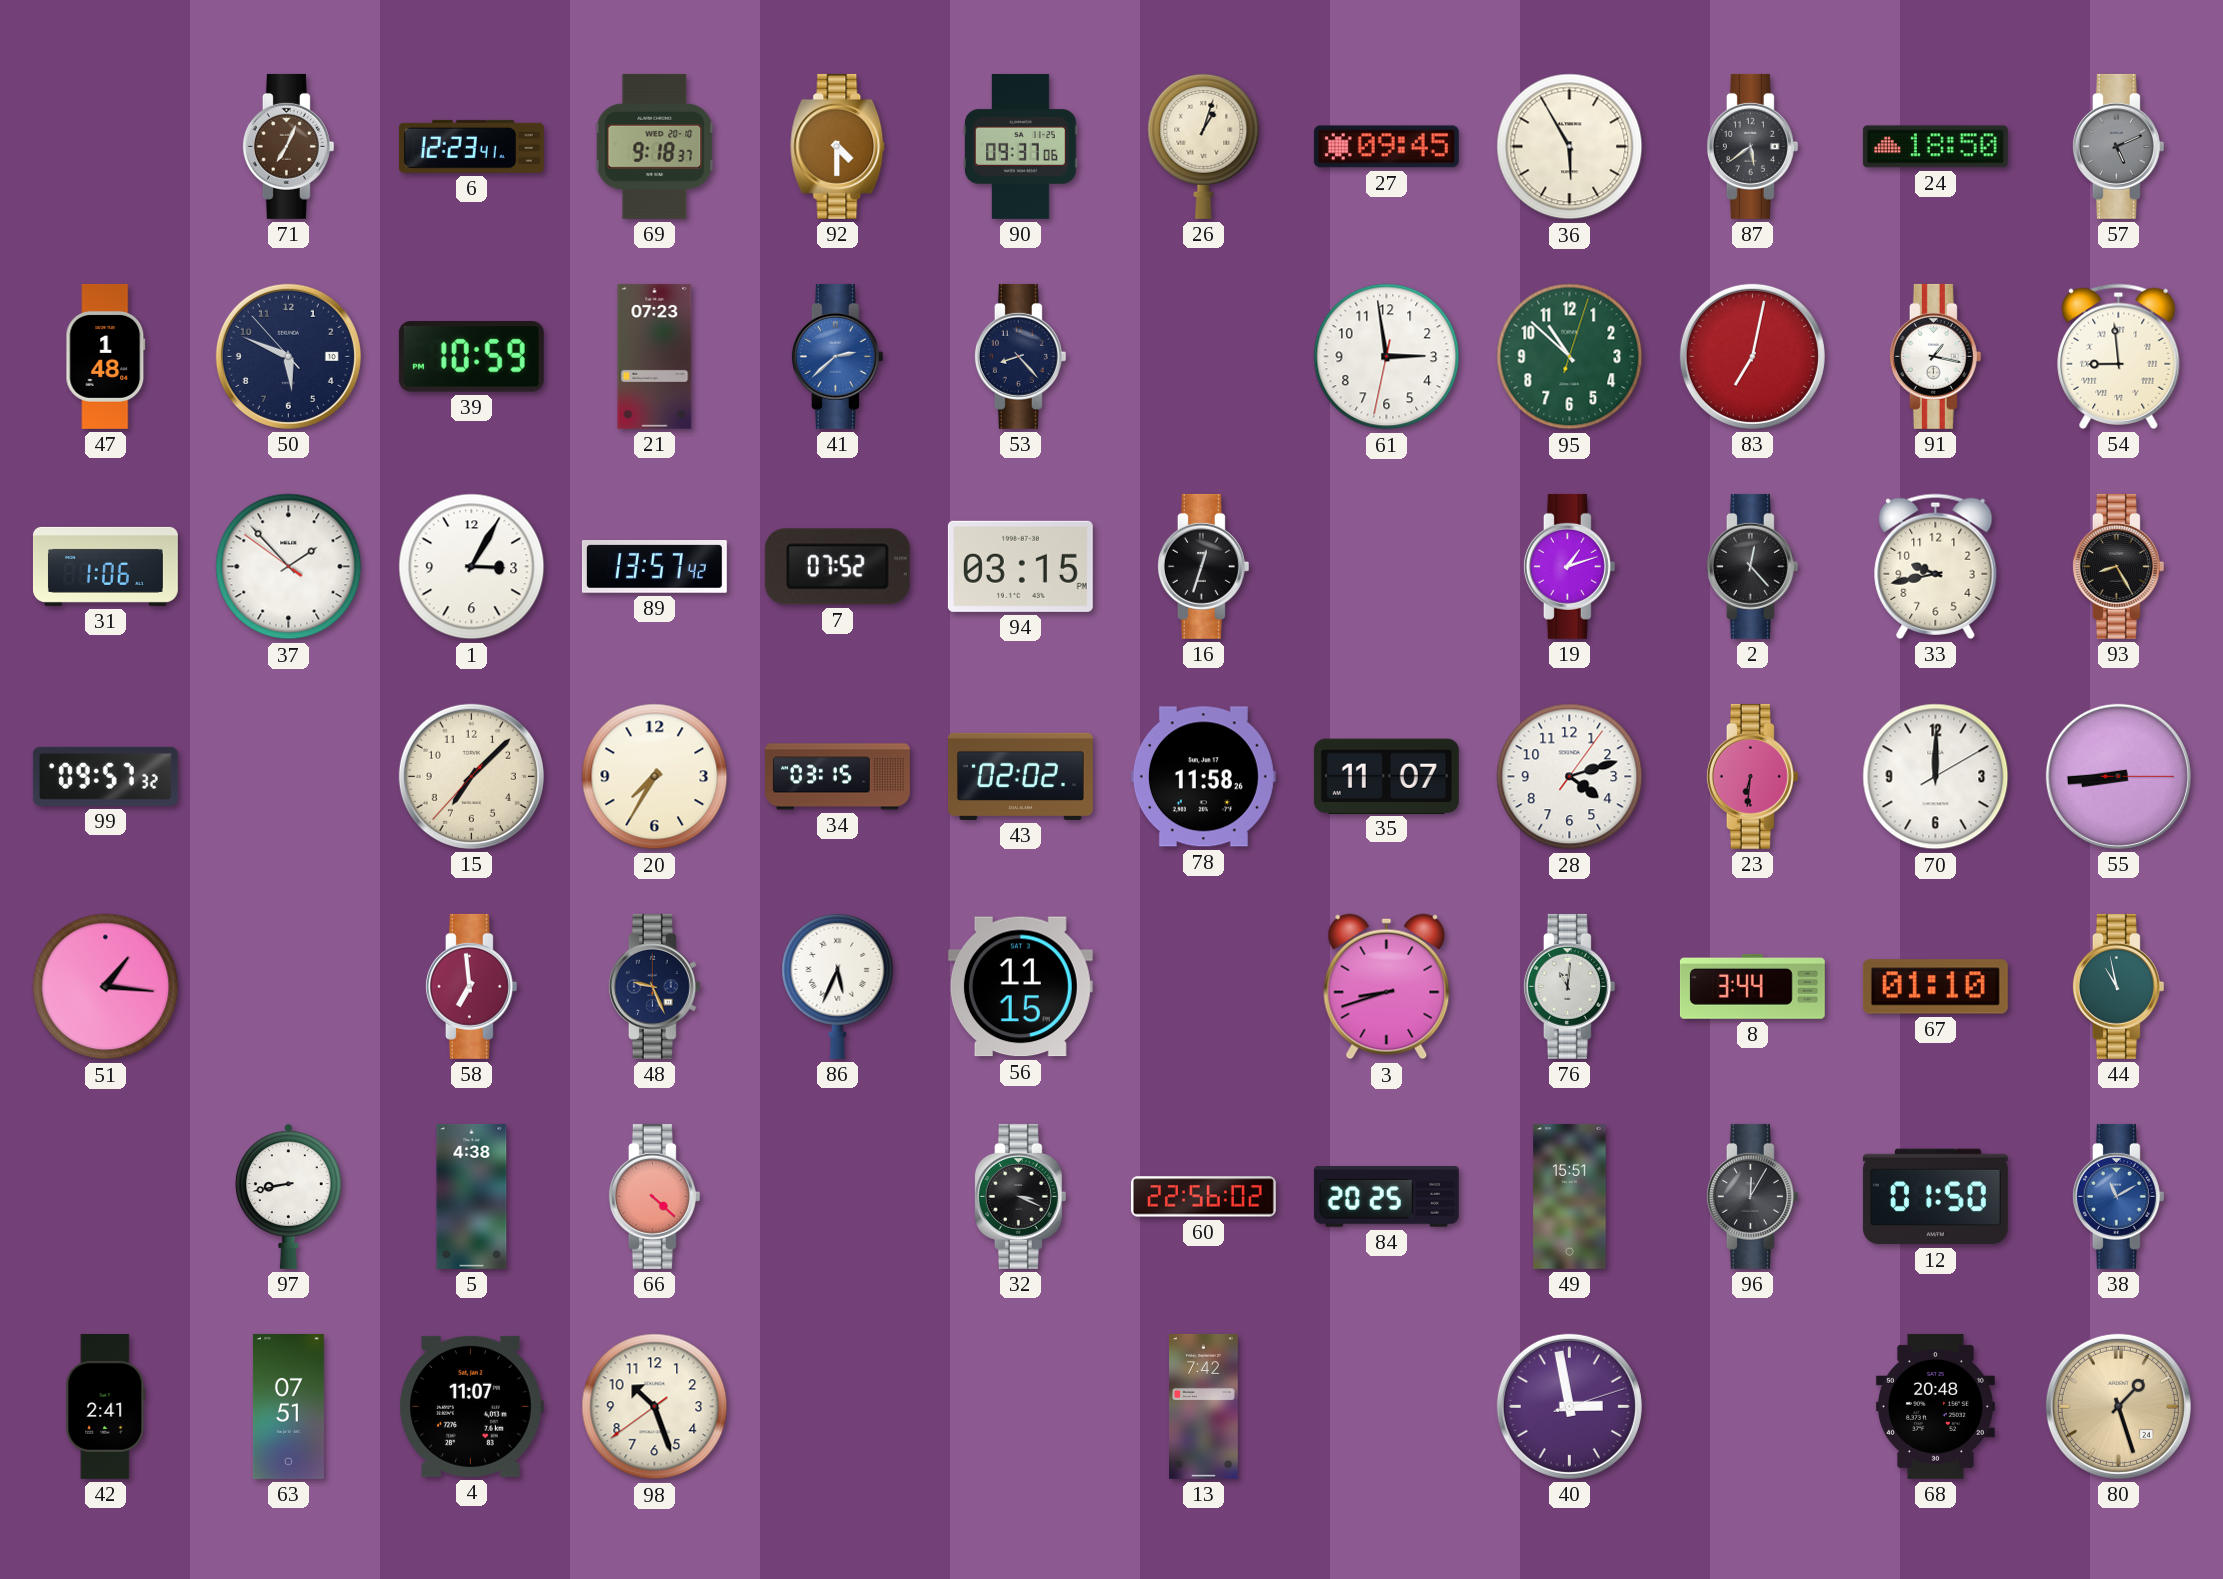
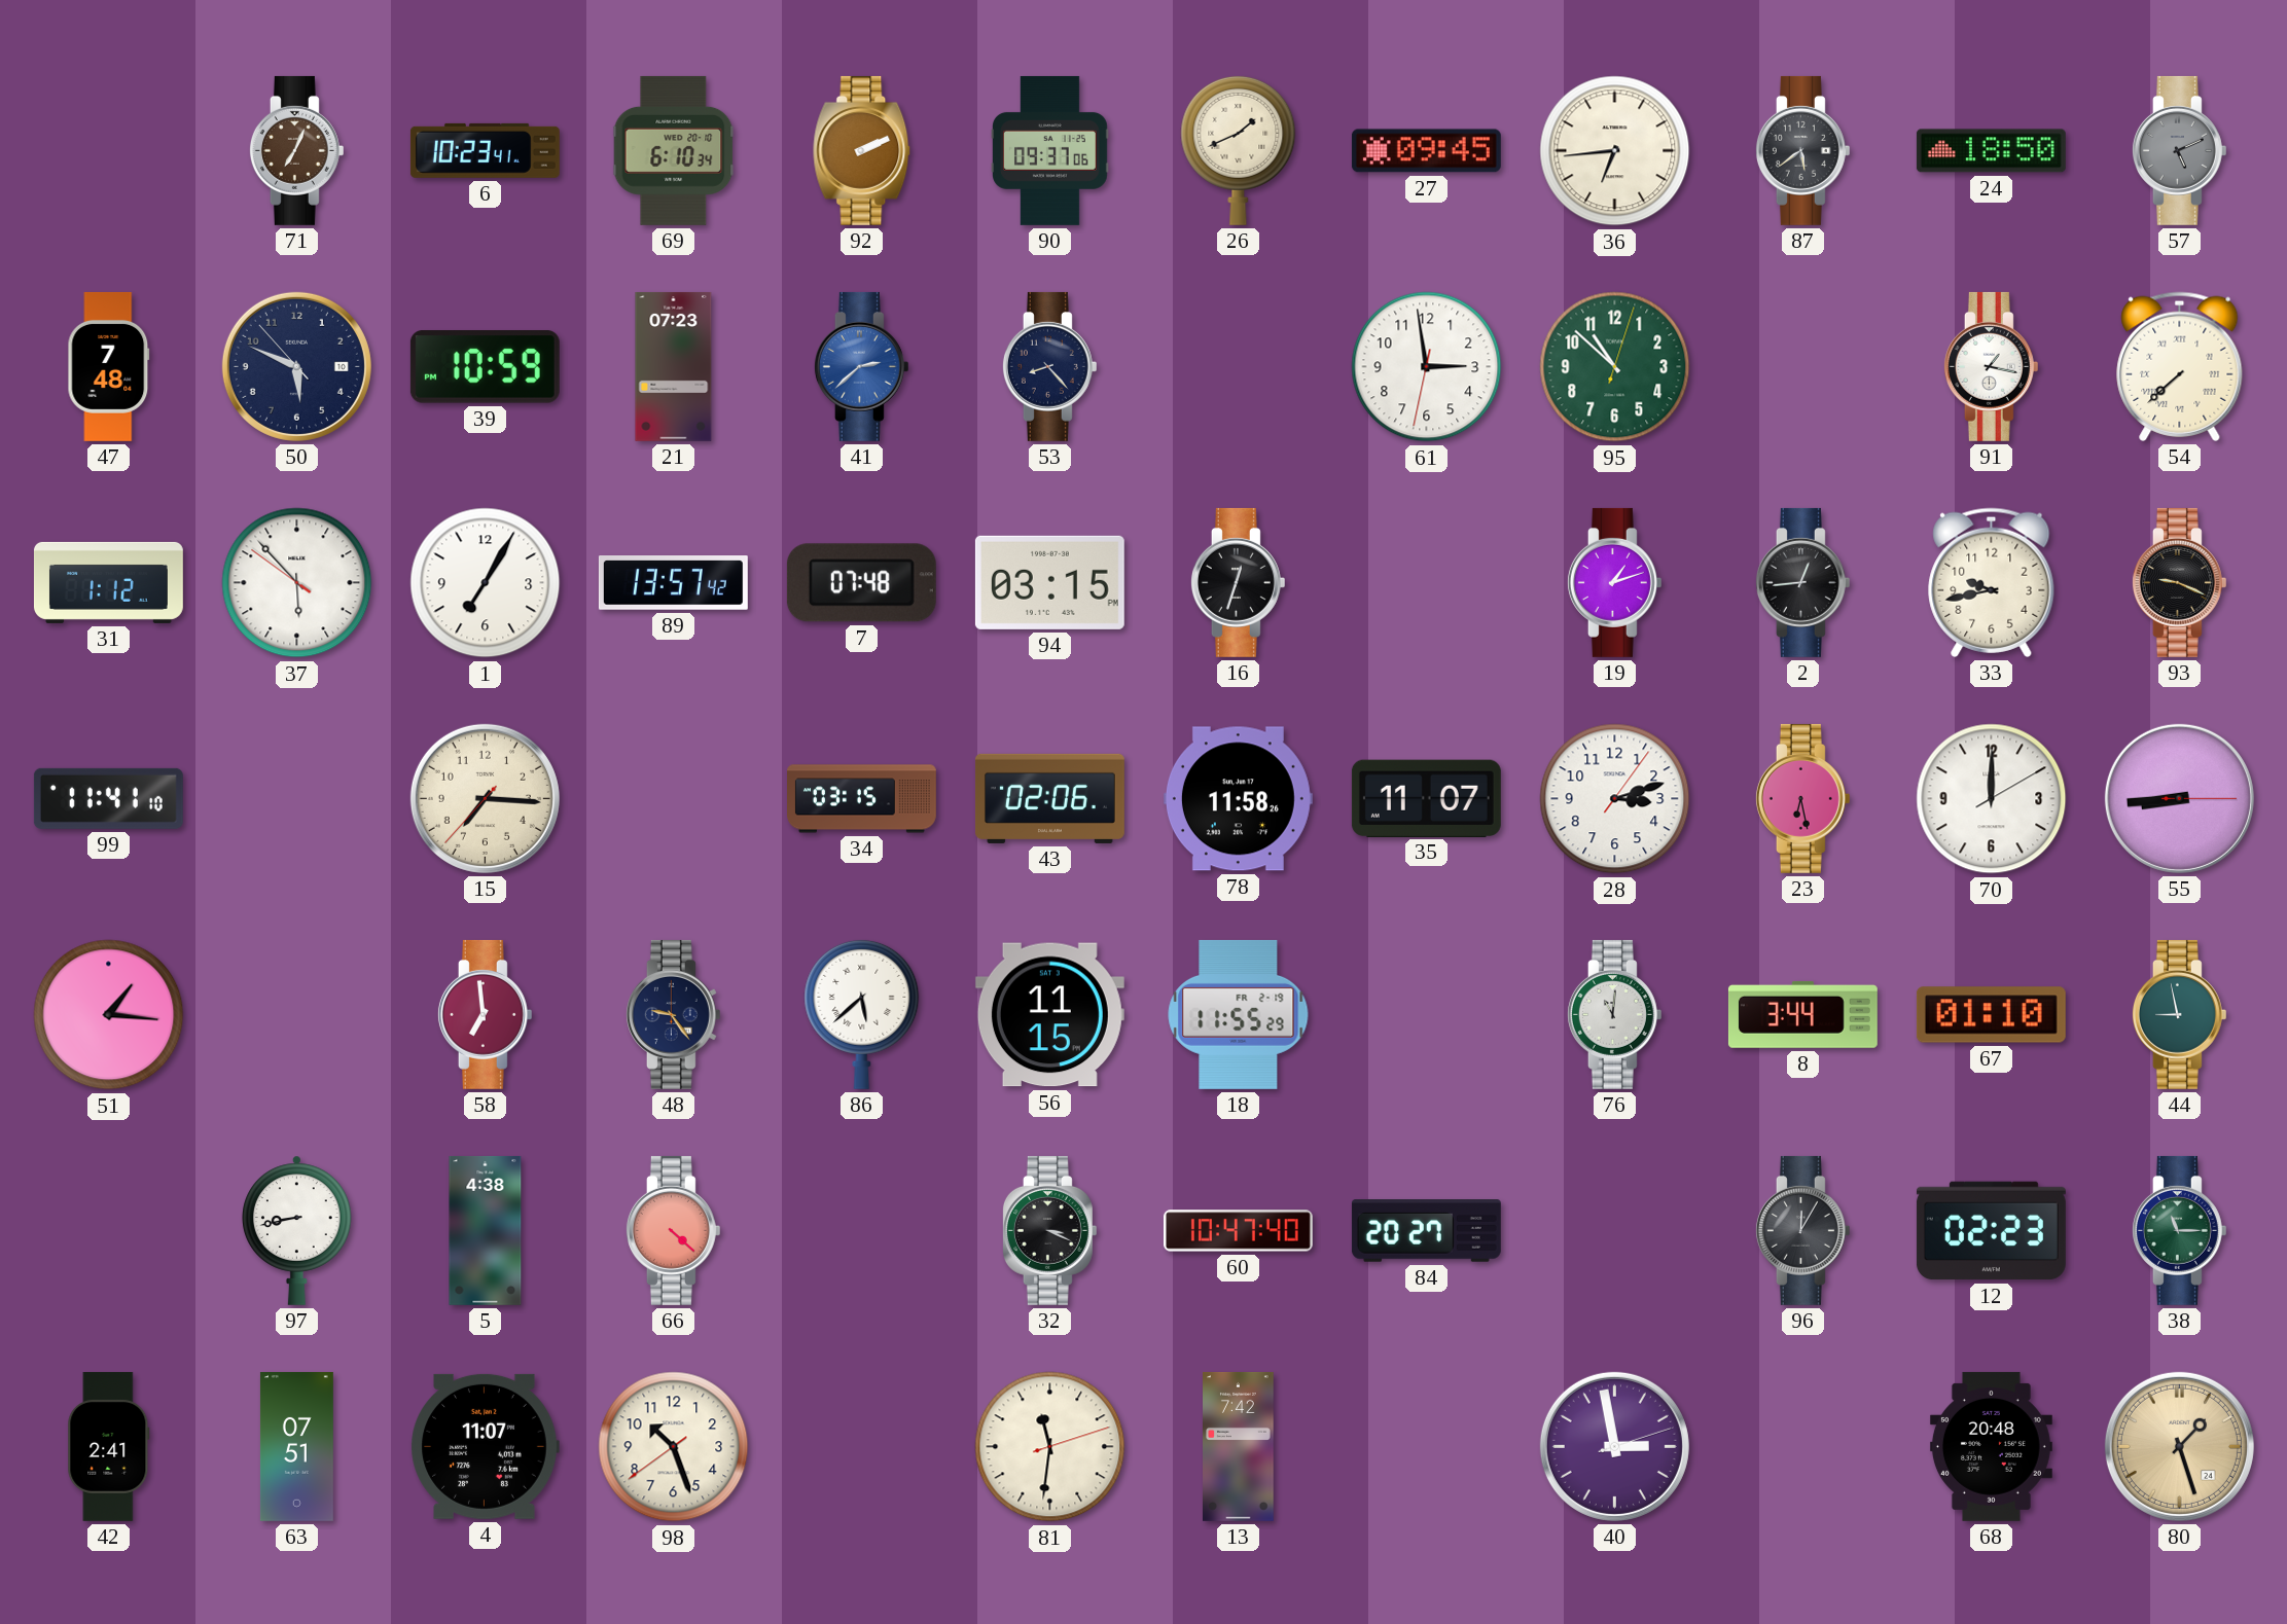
6: 12:23 -> 10:23 (485, 150)
69: 9:18 -> 6:10 (674, 150)
92: 4:30 -> 2:11 (862, 150)
26: 1:03 -> 1:41 (1239, 150)
36: 5:55 -> 6:44 (1615, 151)
47: 1:48 -> 7:48 (109, 366)
83: 7:02 -> none (1752, 356)
54: 8:59 -> 7:38 (2180, 366)
31: 1:06 -> 1:12 (108, 582)
37: 1:52 -> 5:52 (297, 583)
1: 3:05 -> 7:05 (486, 583)
7: 07:52 -> 07:48 (861, 583)
2: 12:23 -> 12:44 (1802, 582)
93: 8:25 -> 9:19 (2179, 582)
99: 09:57 -> 11:41 (108, 798)
15: 7:07 -> 7:15 (485, 798)
20: 7:35 -> none (655, 777)
43: 02:02 -> 02:06 (1049, 798)
28: 4:12 -> 3:12 (1615, 799)
23: 6:31 -> 6:28 (1802, 798)
48: 9:26 -> 9:24 (673, 1014)
86: 5:34 -> 5:38 (862, 1014)
18: none -> 11:55 (1239, 1014)
3: 8:42 -> none (1387, 987)
44: 10:58 -> 8:58 (2179, 1014)
60: 22:56 -> 10:47 (1238, 1231)
84: 20:25 -> 20:27 (1426, 1231)
49: 15:51 -> none (1570, 1196)
12: 01:50 -> 02:23 (1991, 1231)
38: 11:10 -> 11:15 (2179, 1230)
38 dial: blue -> green (2179, 1230)
81: none -> 11:31 (1050, 1447)
